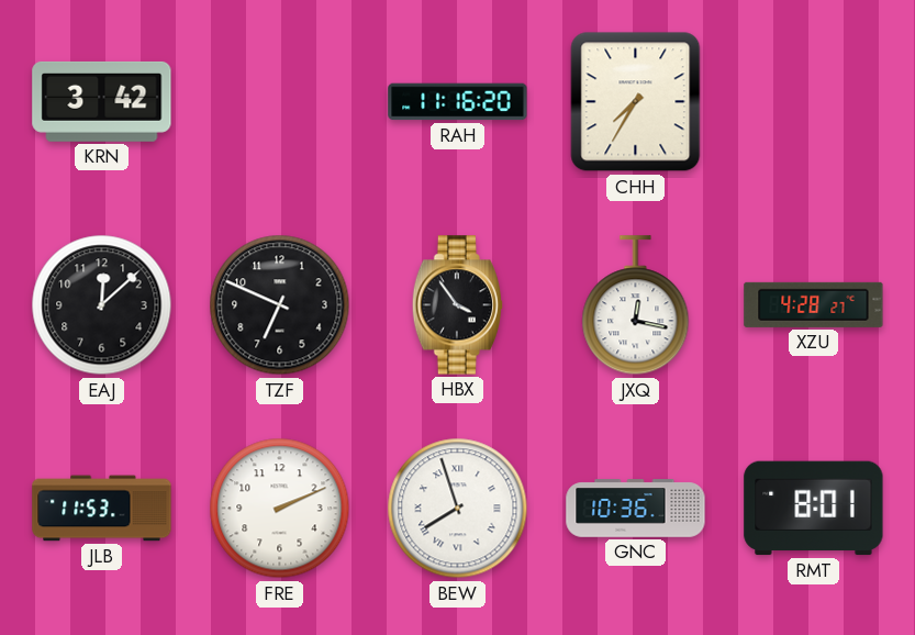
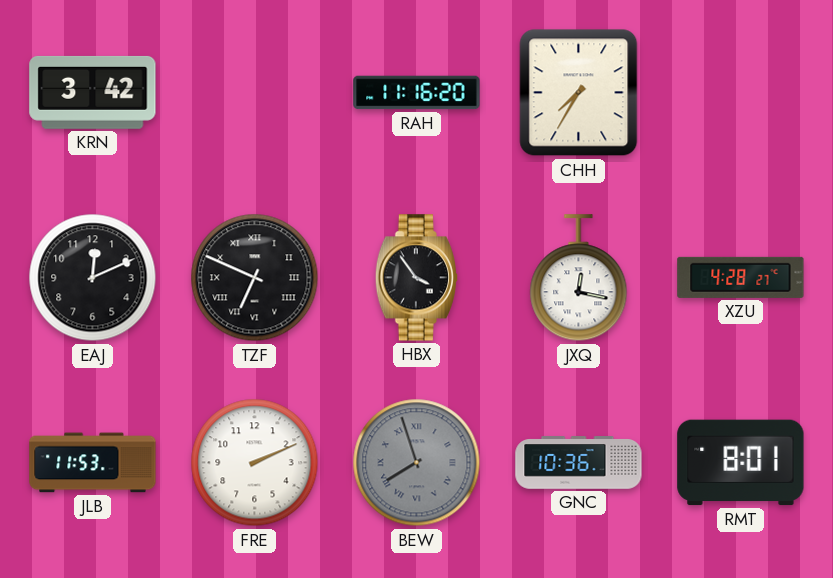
EAJ: 12:08 -> 12:11 (93, 278)
TZF numerals: Arabic -> Roman (255, 278)
BEW dial: white -> grey (417, 463)
